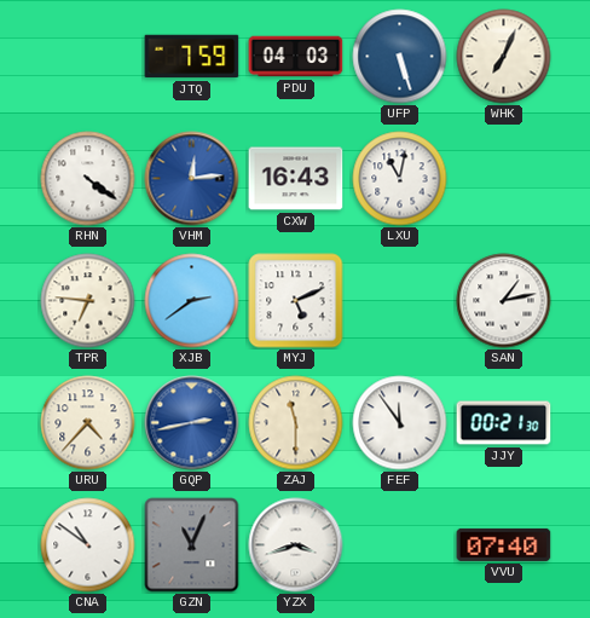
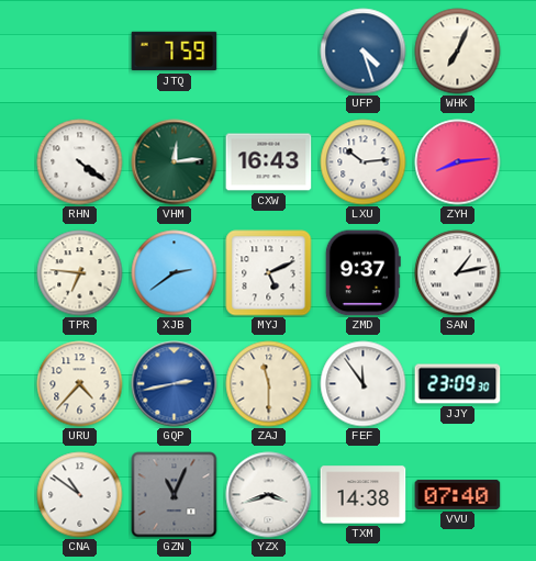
PDU: 04:03 -> none (296, 57)
UFP: 5:27 -> 4:27 (364, 52)
VHM dial: blue -> green (175, 162)
LXU: 11:02 -> 10:14 (364, 162)
ZYH: none -> 8:14 (458, 162)
ZMD: none -> 9:37 (362, 273)
JJY: 00:21 -> 23:09 (458, 384)
TXM: none -> 14:38 (364, 495)
